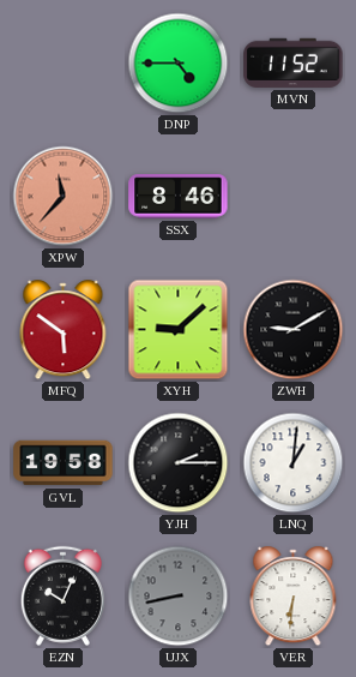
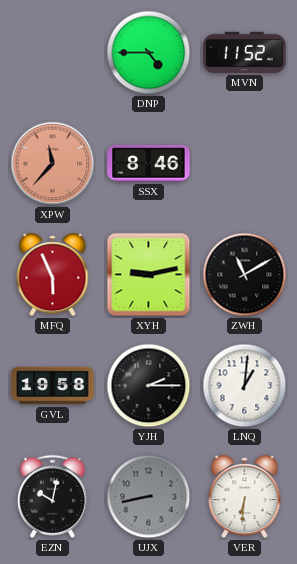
MFQ: 5:51 -> 5:56 (53, 275)
XYH: 9:08 -> 9:13 (149, 275)
ZWH: 9:10 -> 11:10 (245, 275)
EZN: 10:04 -> 10:02 (52, 496)
